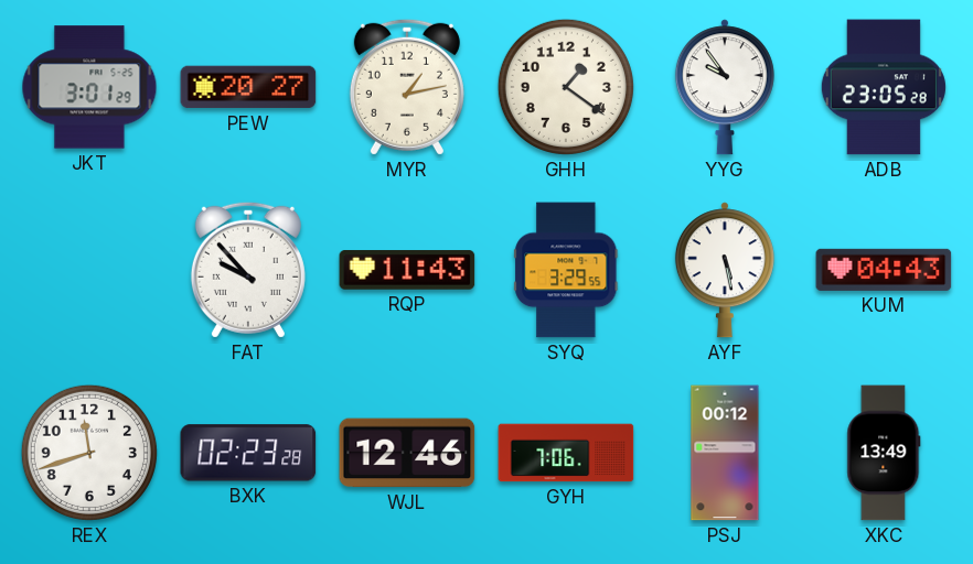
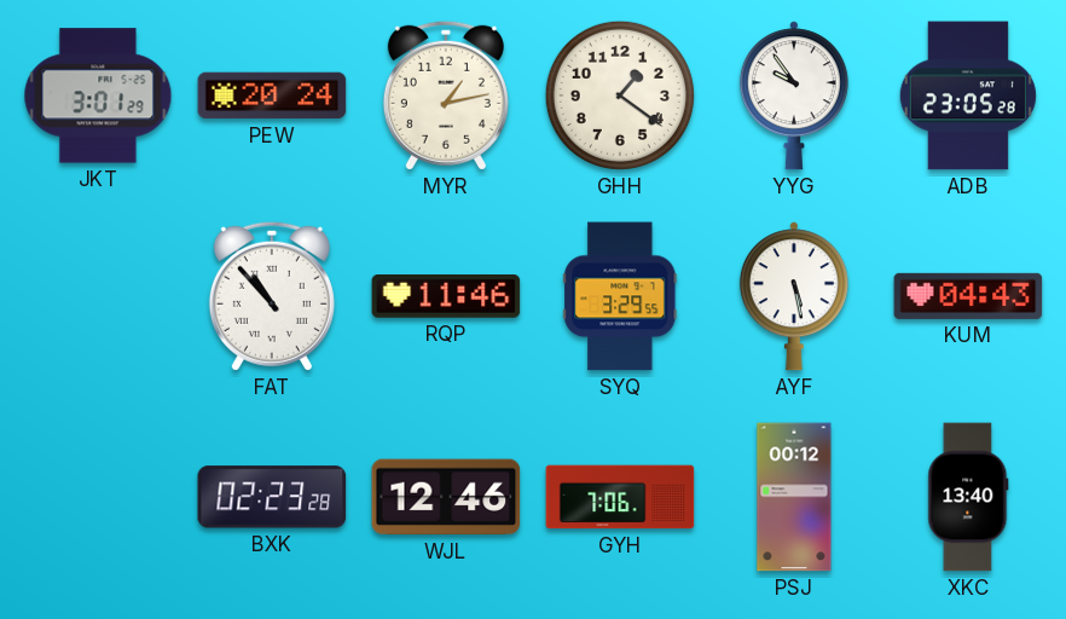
PEW: 20:27 -> 20:24 (272, 96)
FAT: 9:53 -> 10:53 (272, 296)
RQP: 11:43 -> 11:46 (446, 297)
REX: 11:42 -> none (89, 453)
XKC: 13:49 -> 13:40 (968, 497)
